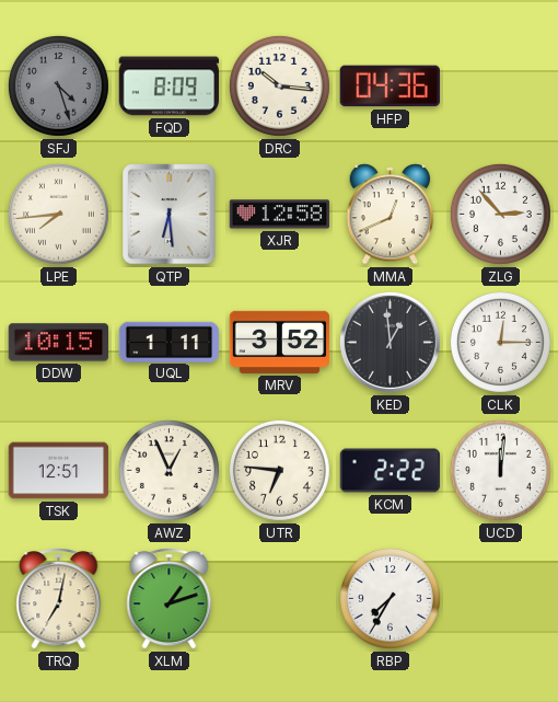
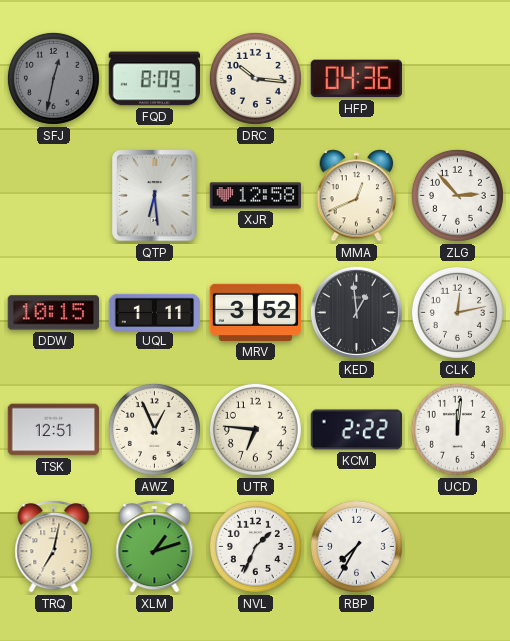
SFJ: 4:27 -> 12:32 (53, 78)
LPE: 7:44 -> none (58, 214)
CLK: 12:15 -> 12:13 (457, 312)
NVL: none -> 1:34 (255, 546)
